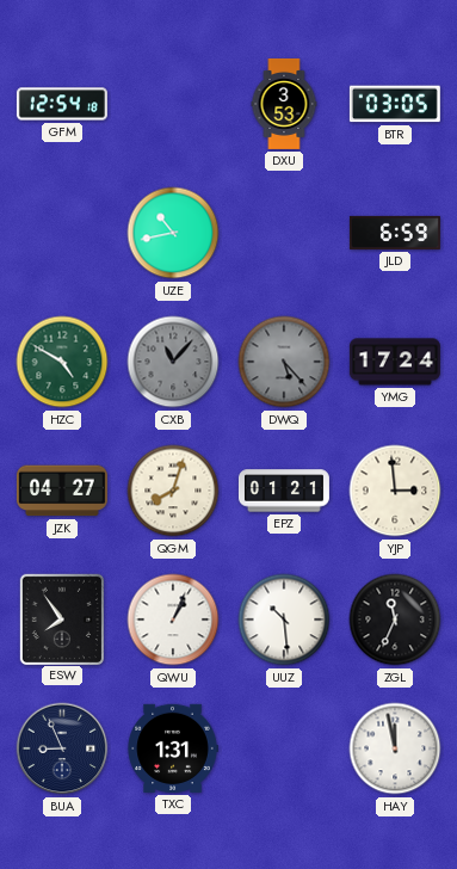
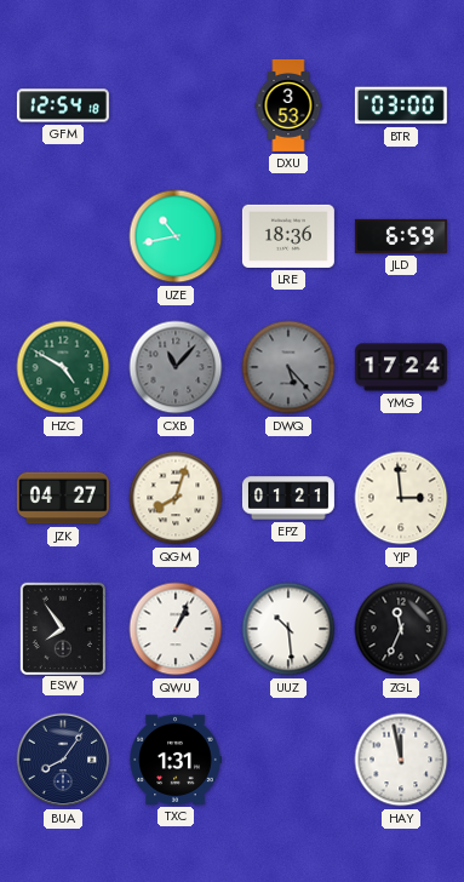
BTR: 03:05 -> 03:00 (401, 105)
LRE: none -> 18:36 (288, 236)
BUA: 8:56 -> 8:06 (63, 760)
